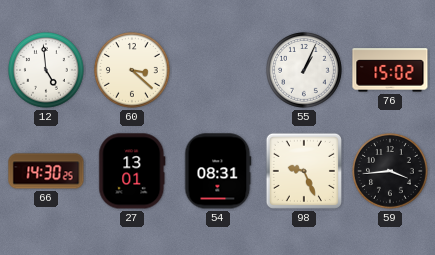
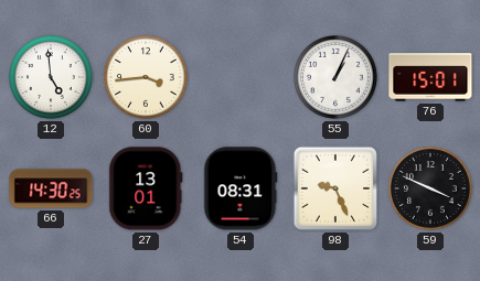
60: 3:22 -> 3:44 (147, 78)
76: 15:02 -> 15:01 (430, 77)
59: 3:44 -> 3:49 (431, 190)
